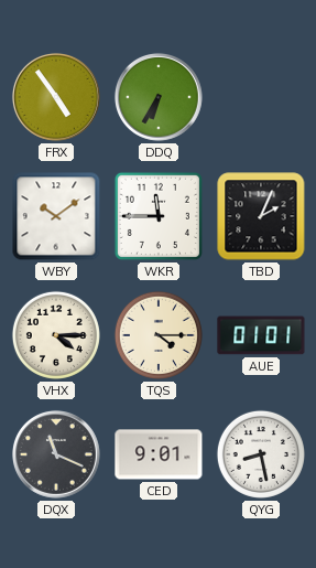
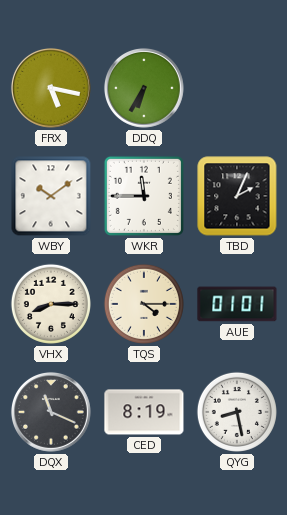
FRX: 4:54 -> 5:17 (51, 88)
VHX: 4:15 -> 8:15 (51, 304)
CED: 9:01 -> 8:19 (144, 412)
